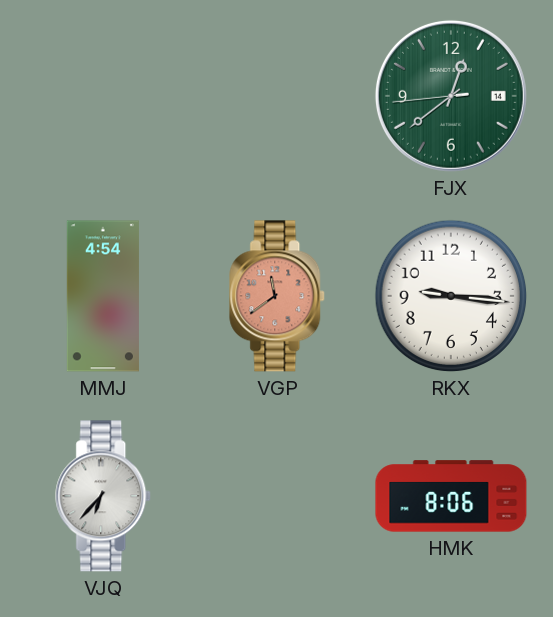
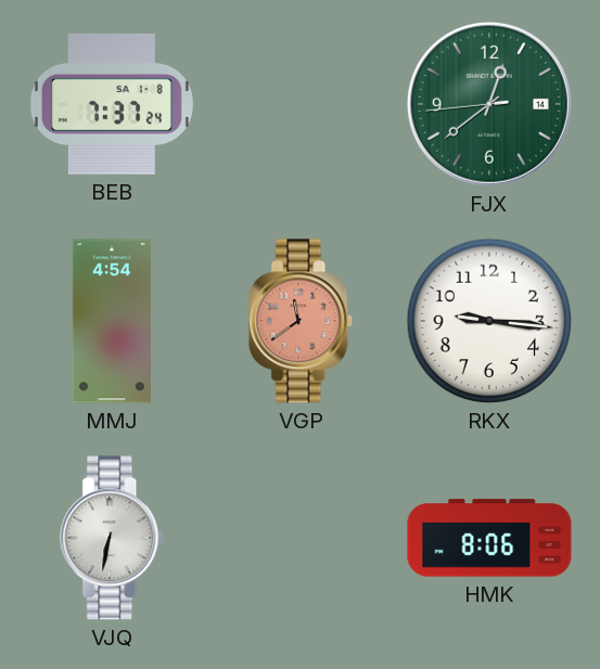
BEB: none -> 7:37 (112, 104)
VJQ: 6:37 -> 6:32 (113, 538)
